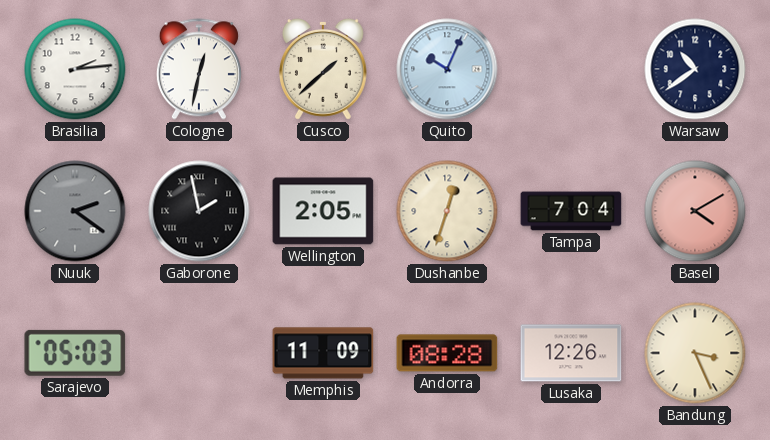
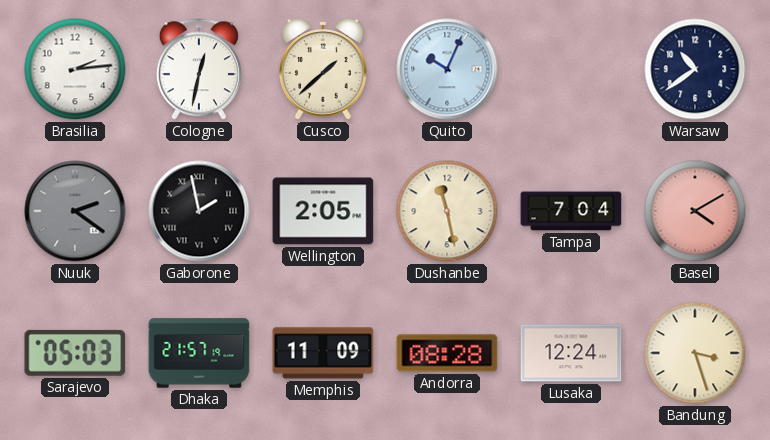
Dushanbe: 12:33 -> 11:28 (447, 211)
Dhaka: none -> 21:57 (199, 353)
Lusaka: 12:26 -> 12:24 (571, 353)
Bandung: 3:26 -> 3:27 (695, 353)
